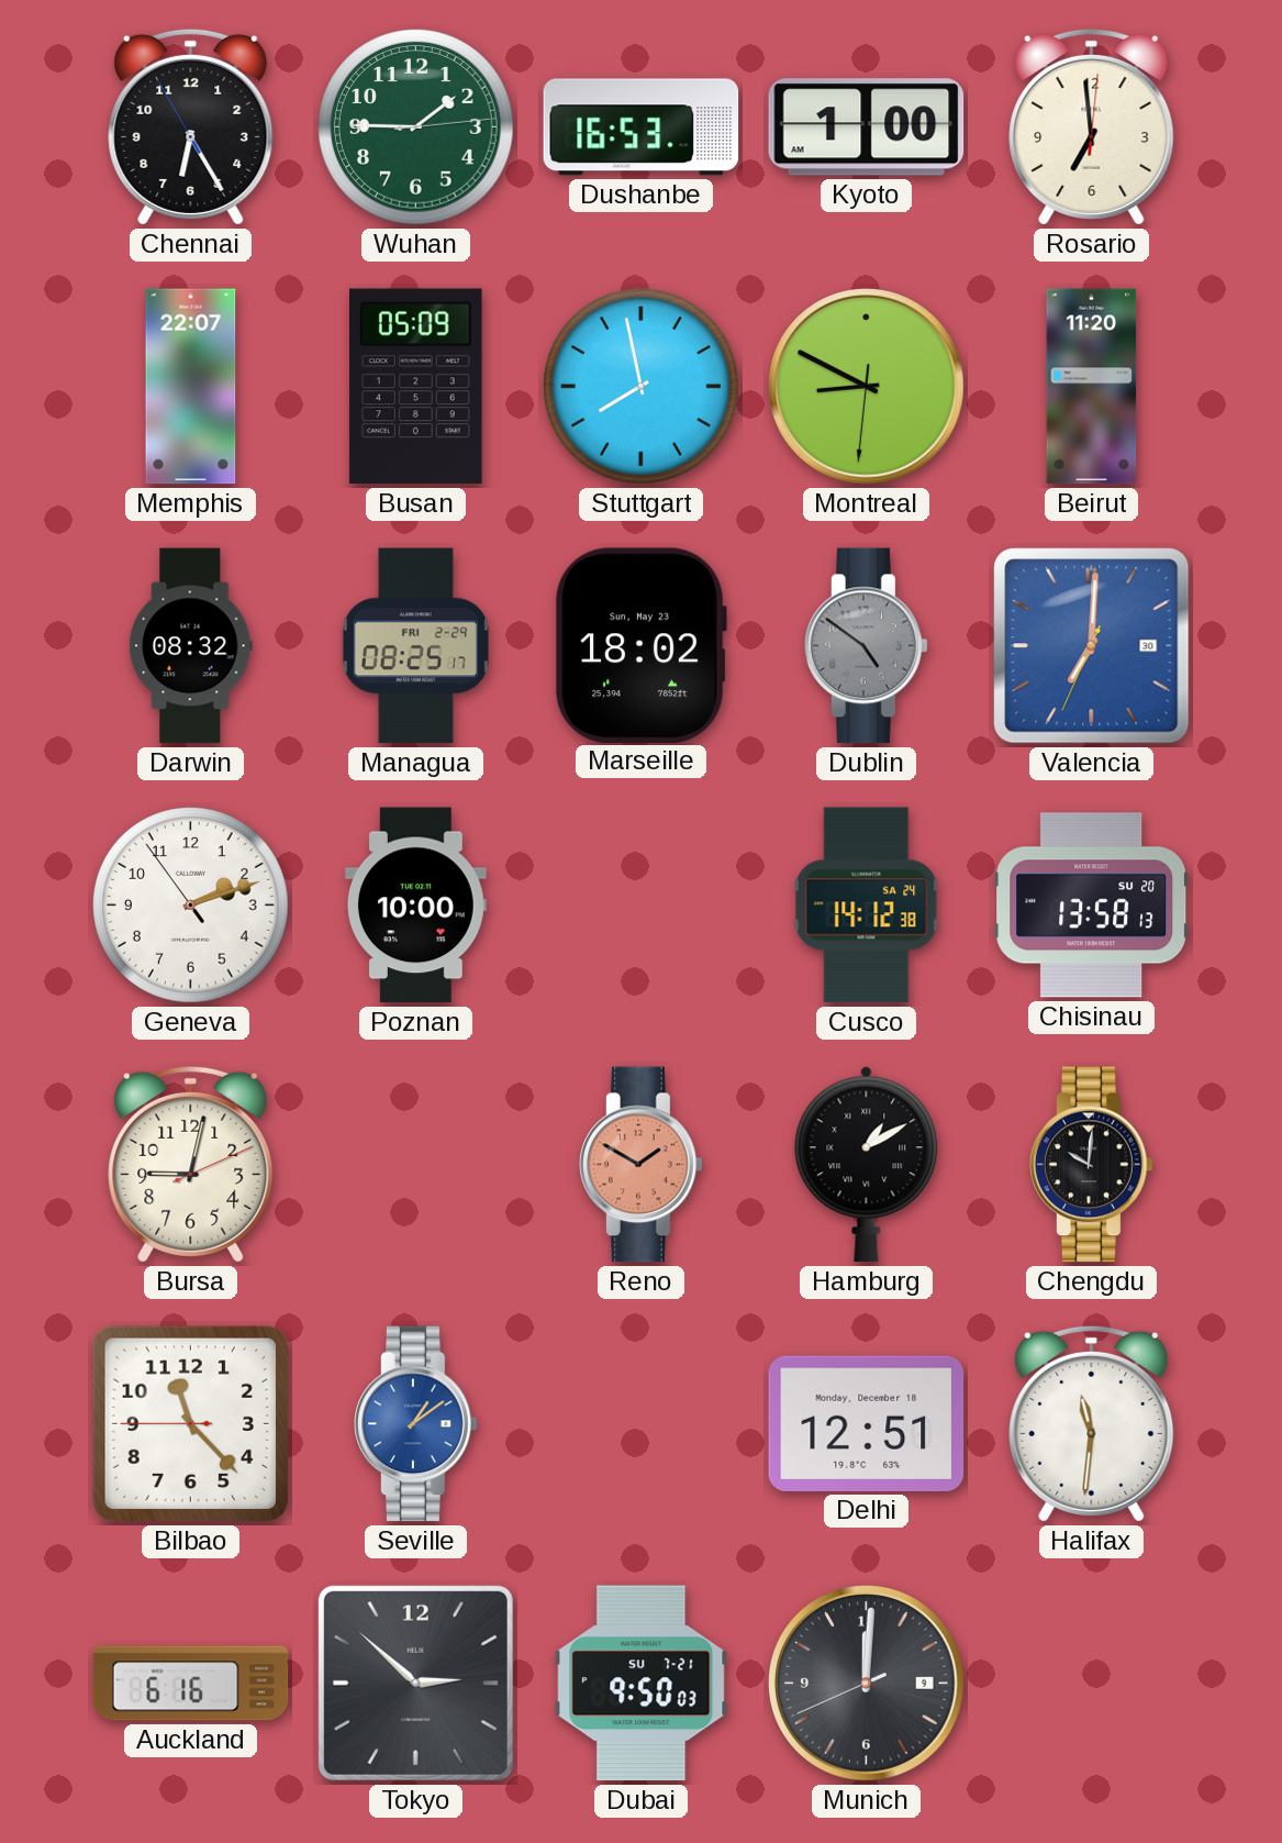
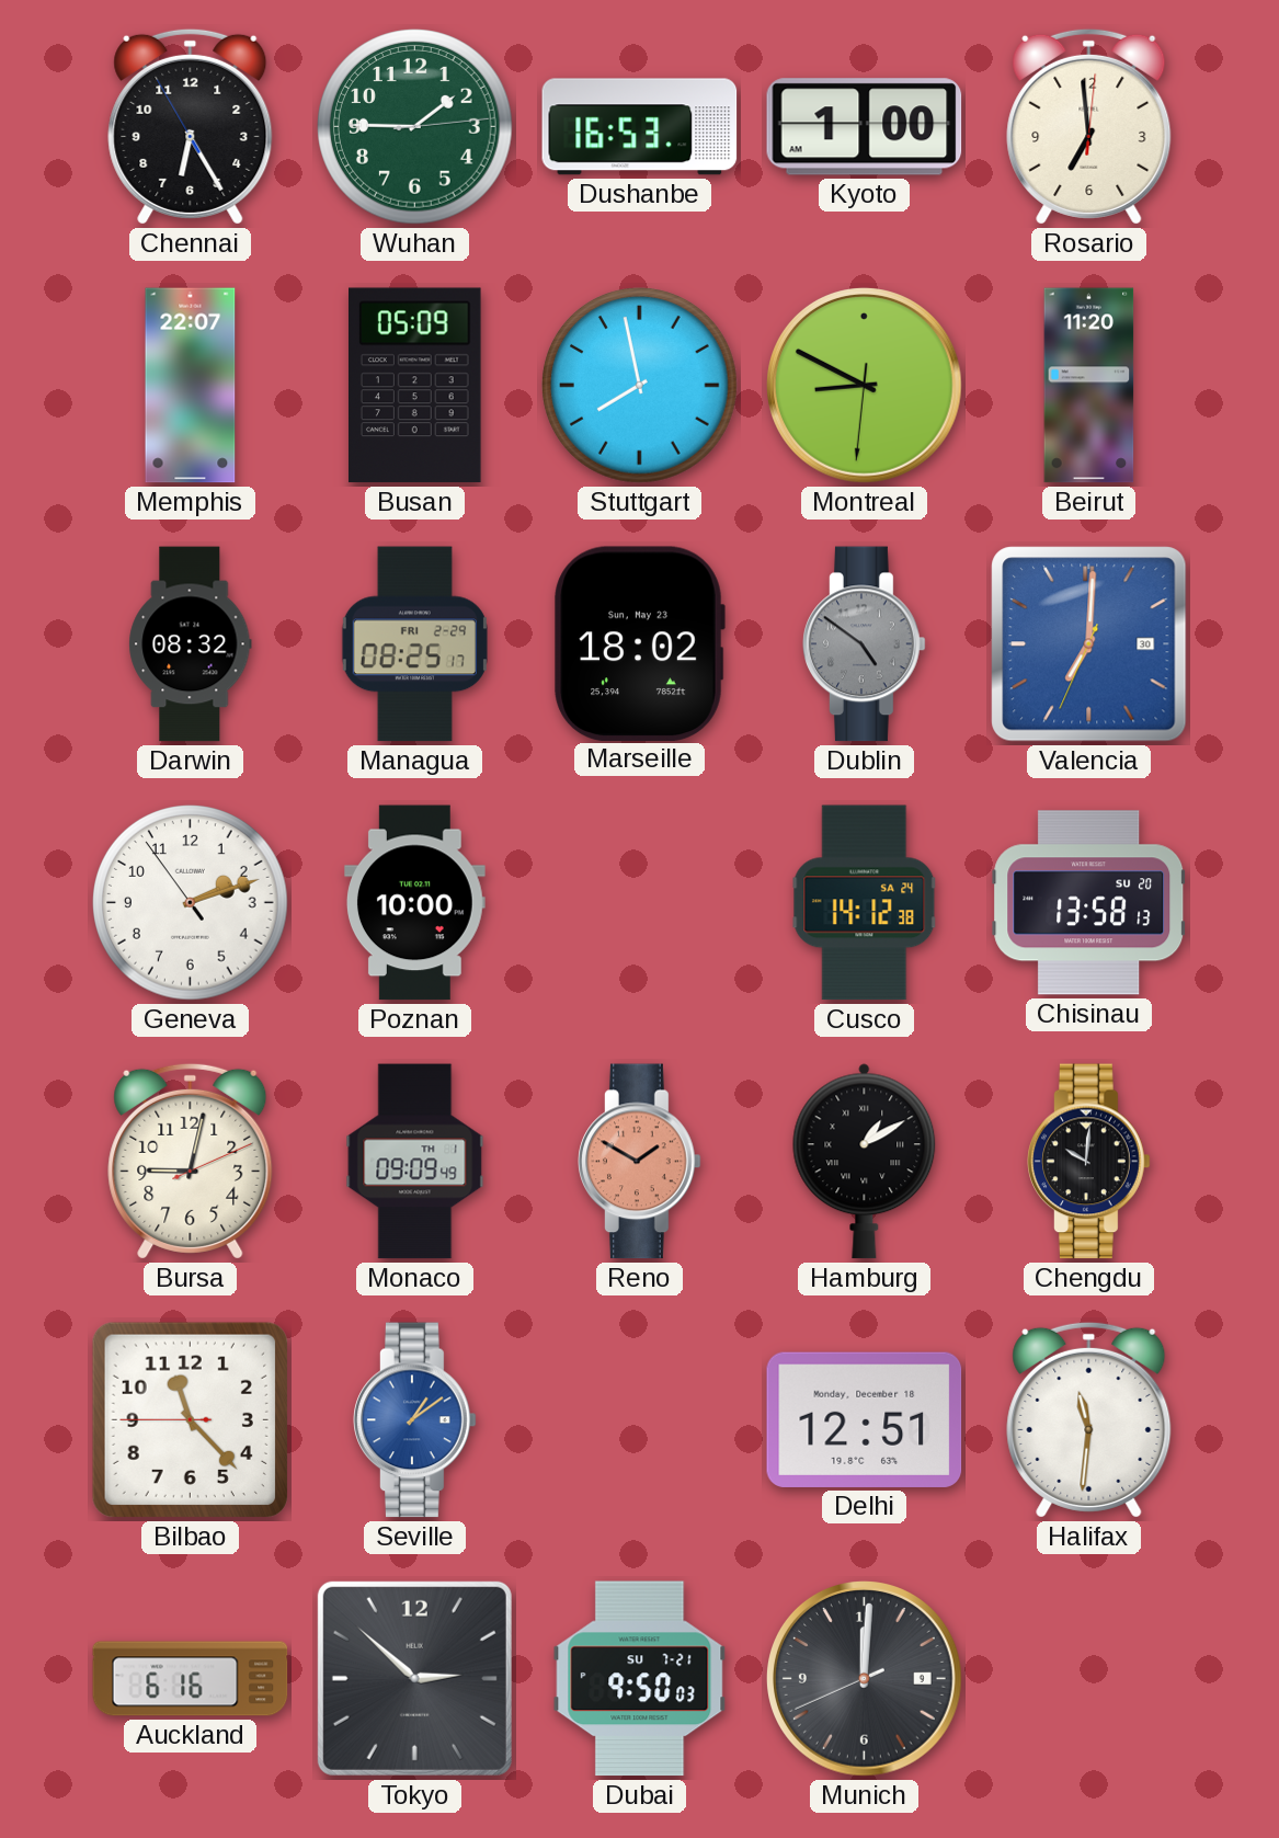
Monaco: none -> 09:09 (415, 1162)
